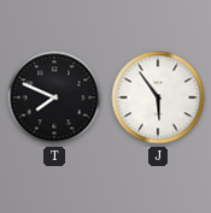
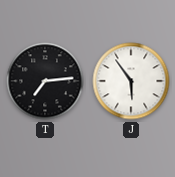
T: 7:49 -> 7:14 (45, 81)
